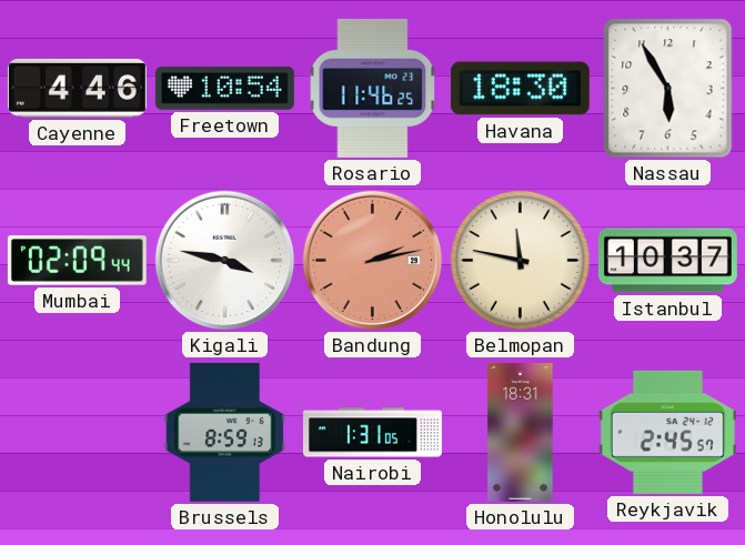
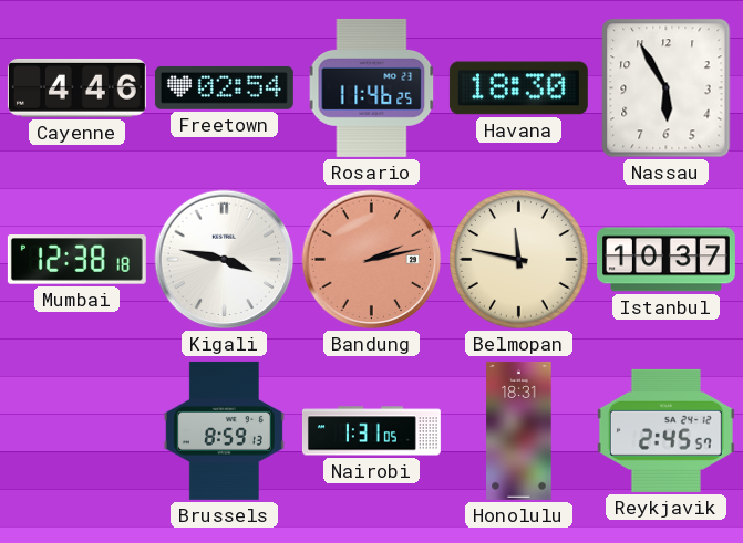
Freetown: 10:54 -> 02:54 (224, 87)
Mumbai: 02:09 -> 12:38 (76, 260)
